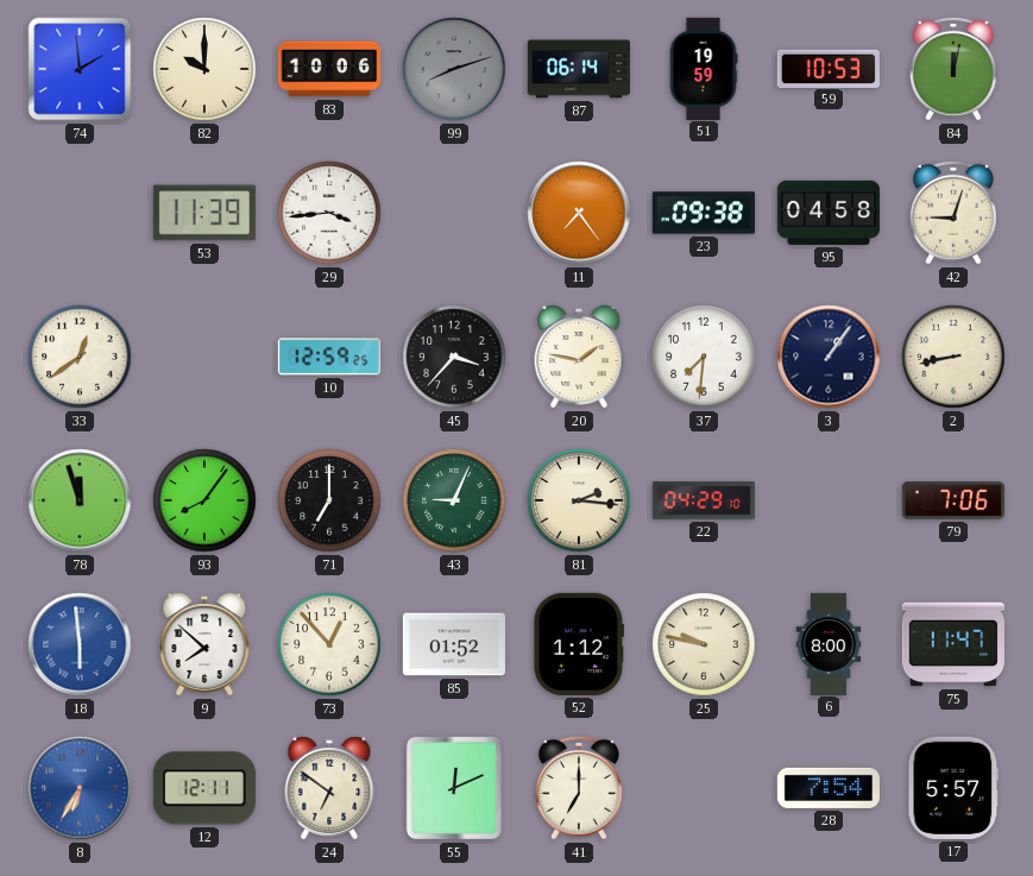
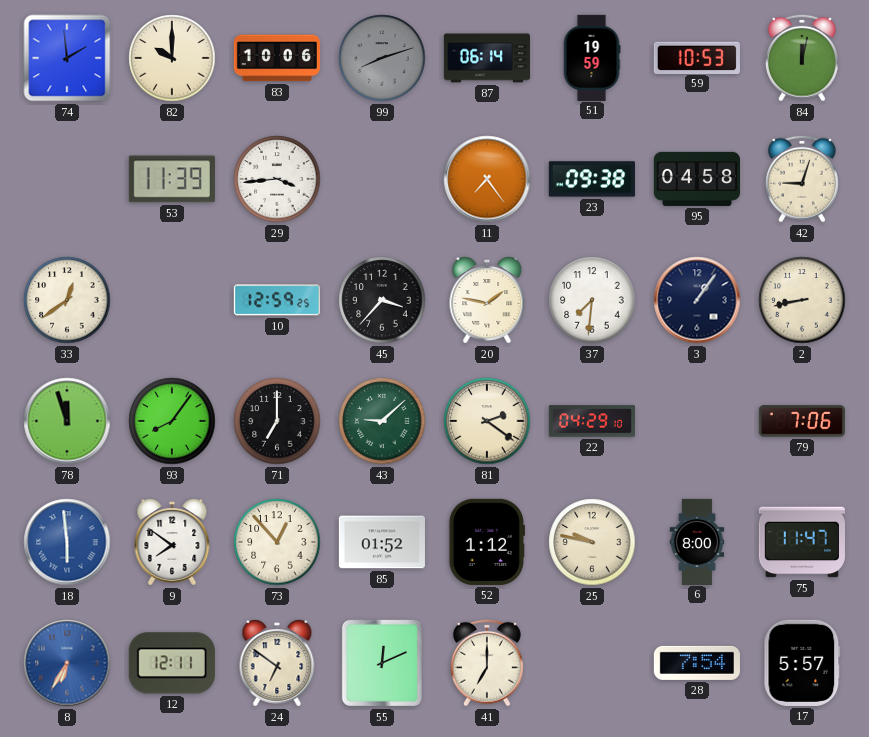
43: 9:04 -> 9:08 (382, 421)
81: 2:16 -> 2:21 (487, 421)
9: 7:52 -> 7:51 (172, 542)
